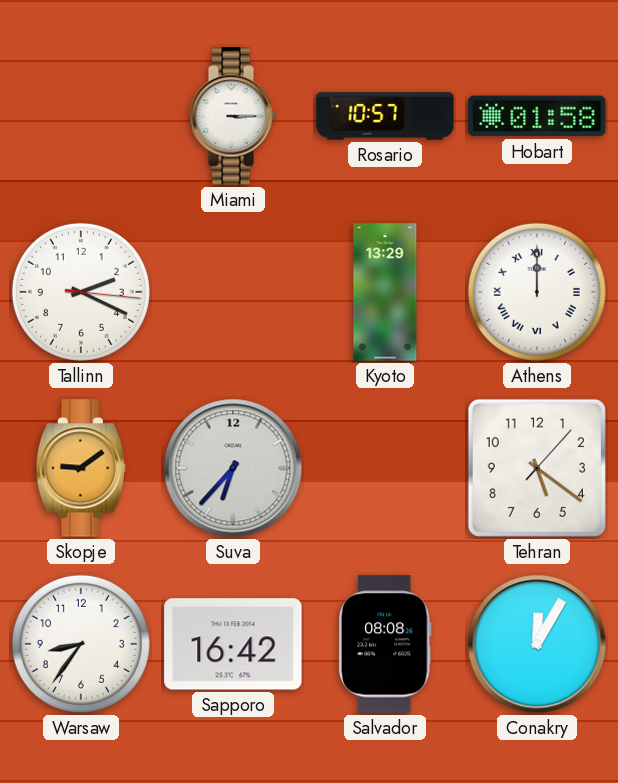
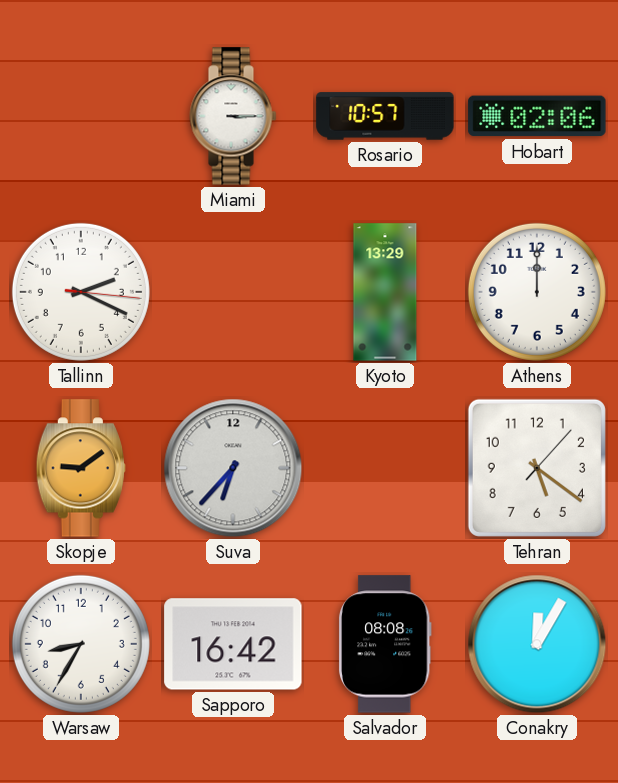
Hobart: 01:58 -> 02:06 (537, 116)
Athens numerals: Roman -> Arabic (537, 292)
Warsaw: 8:36 -> 8:35 (81, 644)
